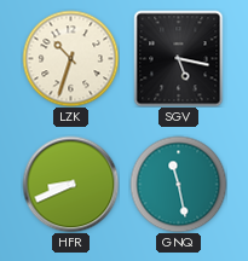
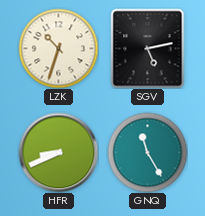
SGV: 5:17 -> 5:13 (148, 48)
GNQ: 11:28 -> 11:25 (147, 152)
